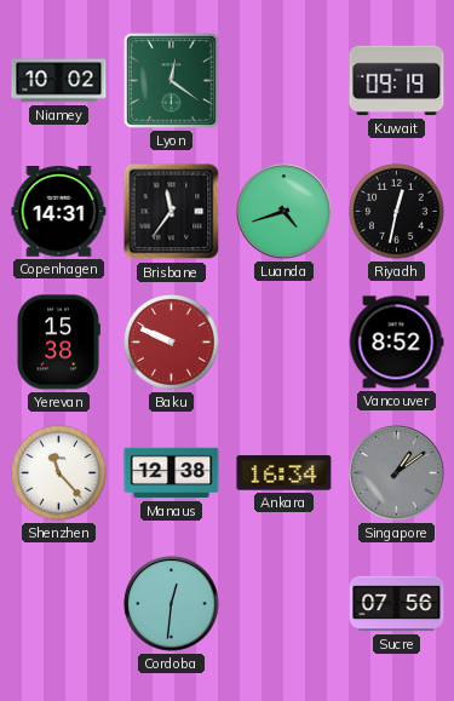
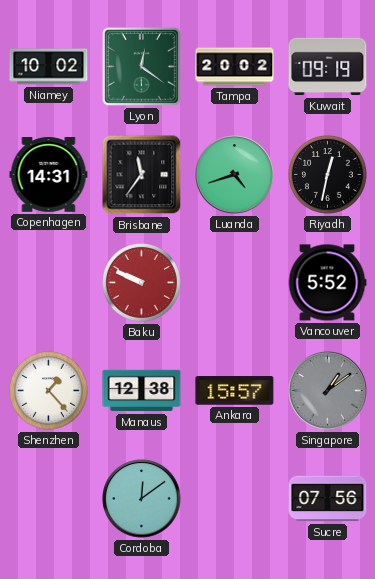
Tampa: none -> 20:02 (235, 67)
Yerevan: 15:38 -> none (58, 343)
Vancouver: 8:52 -> 5:52 (327, 283)
Shenzhen: 11:23 -> 1:23 (49, 391)
Ankara: 16:34 -> 15:57 (235, 391)
Cordoba: 12:31 -> 12:09 (142, 499)
